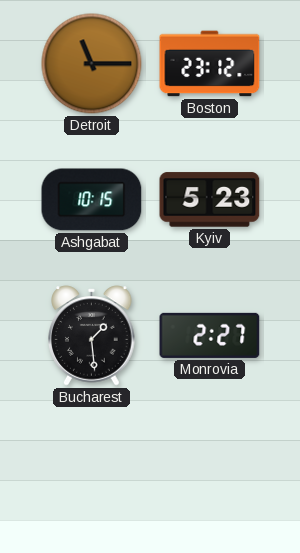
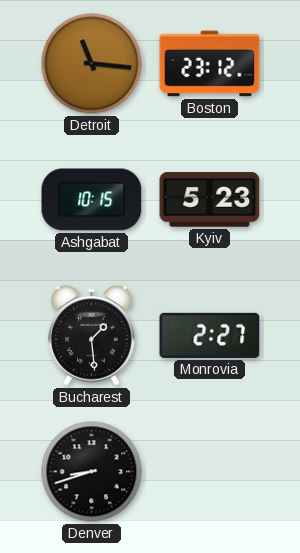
Detroit: 11:15 -> 11:16 (92, 64)
Denver: none -> 8:42 (92, 472)
